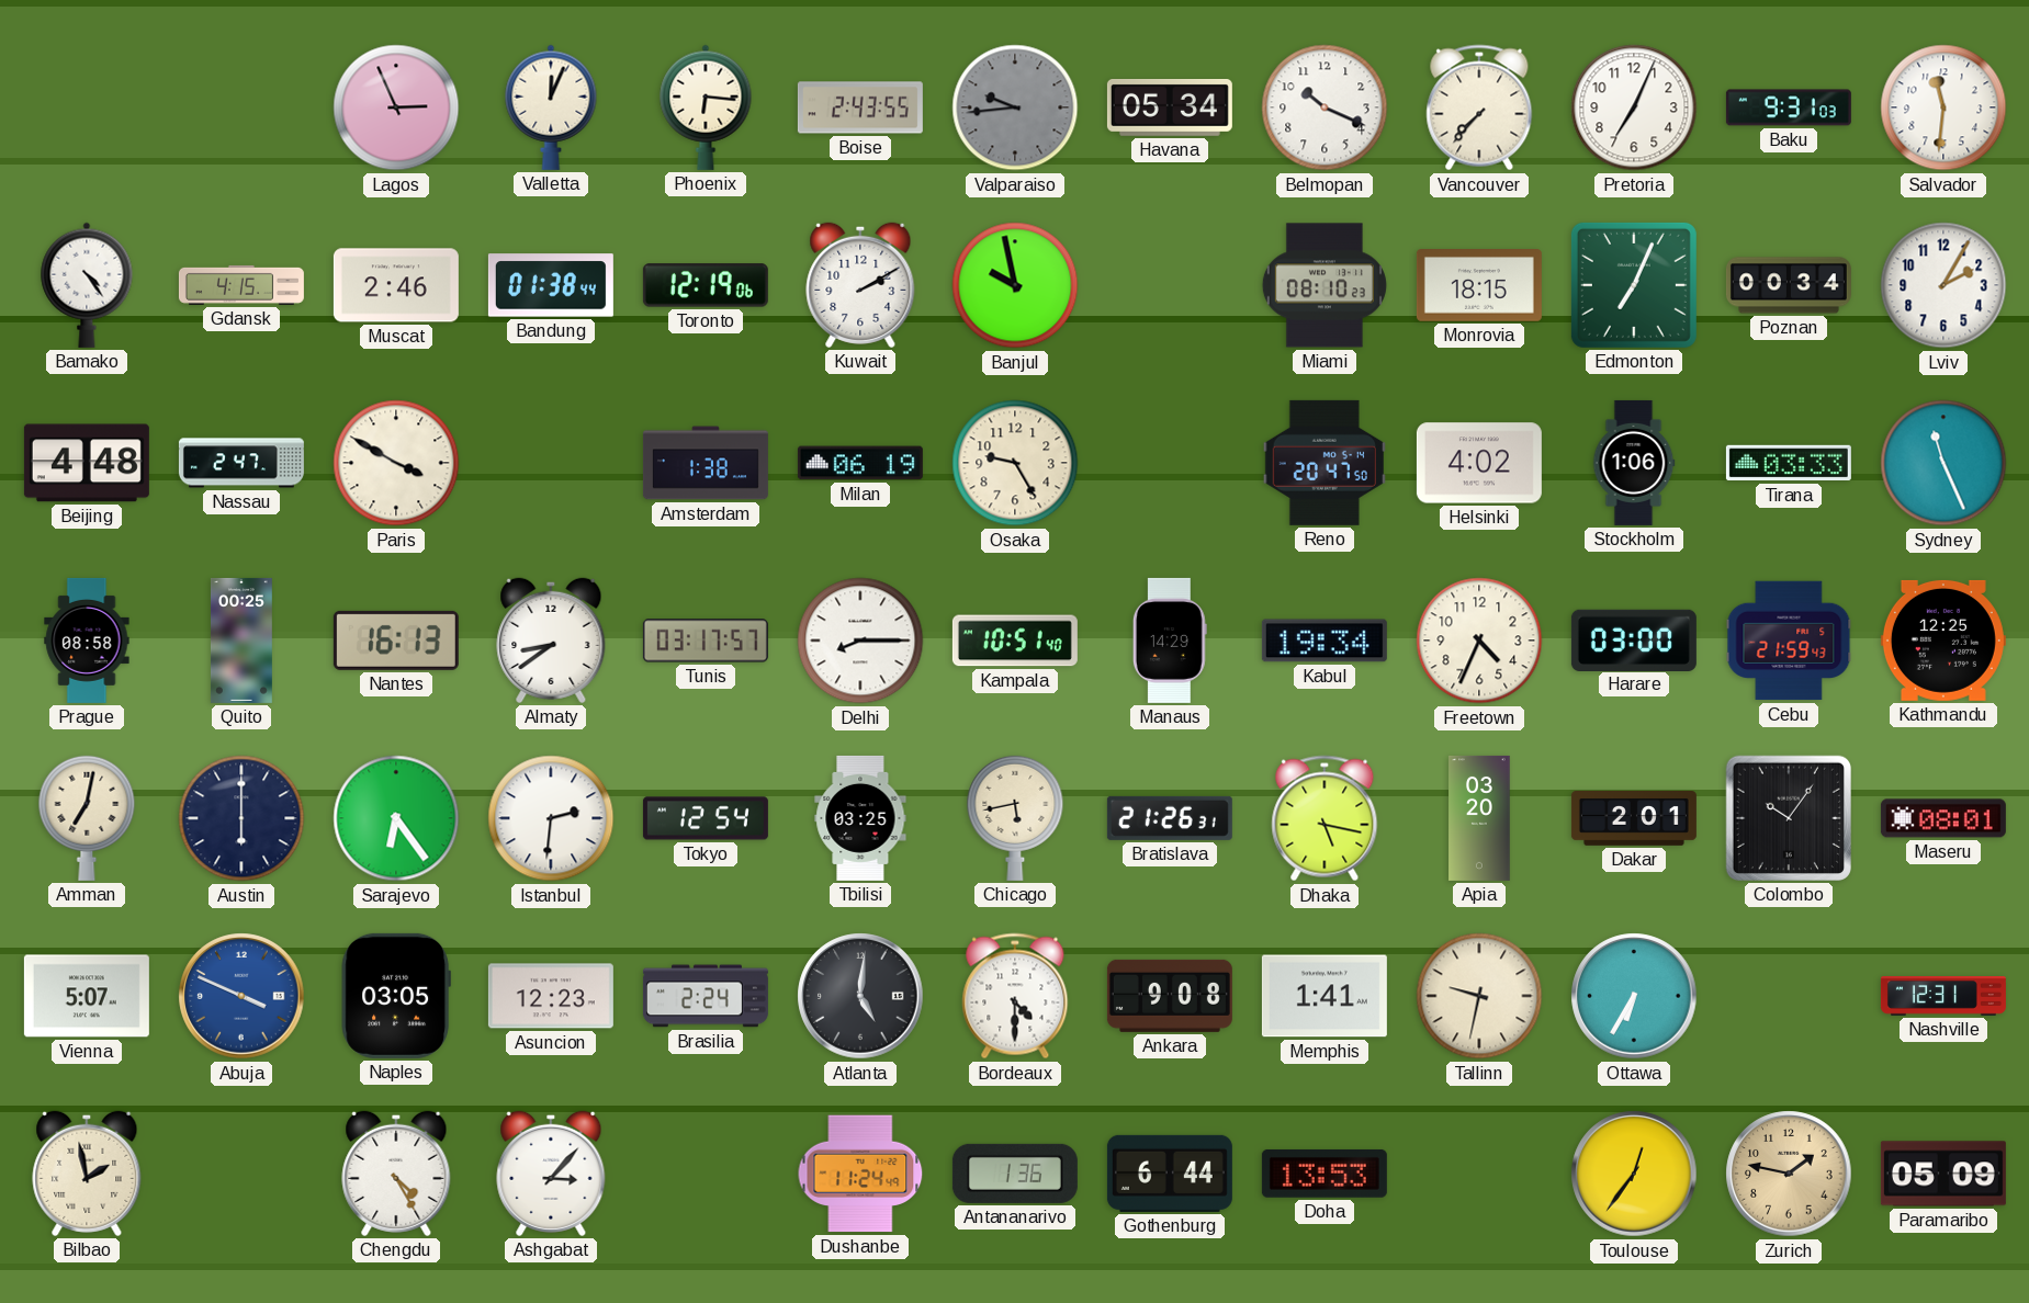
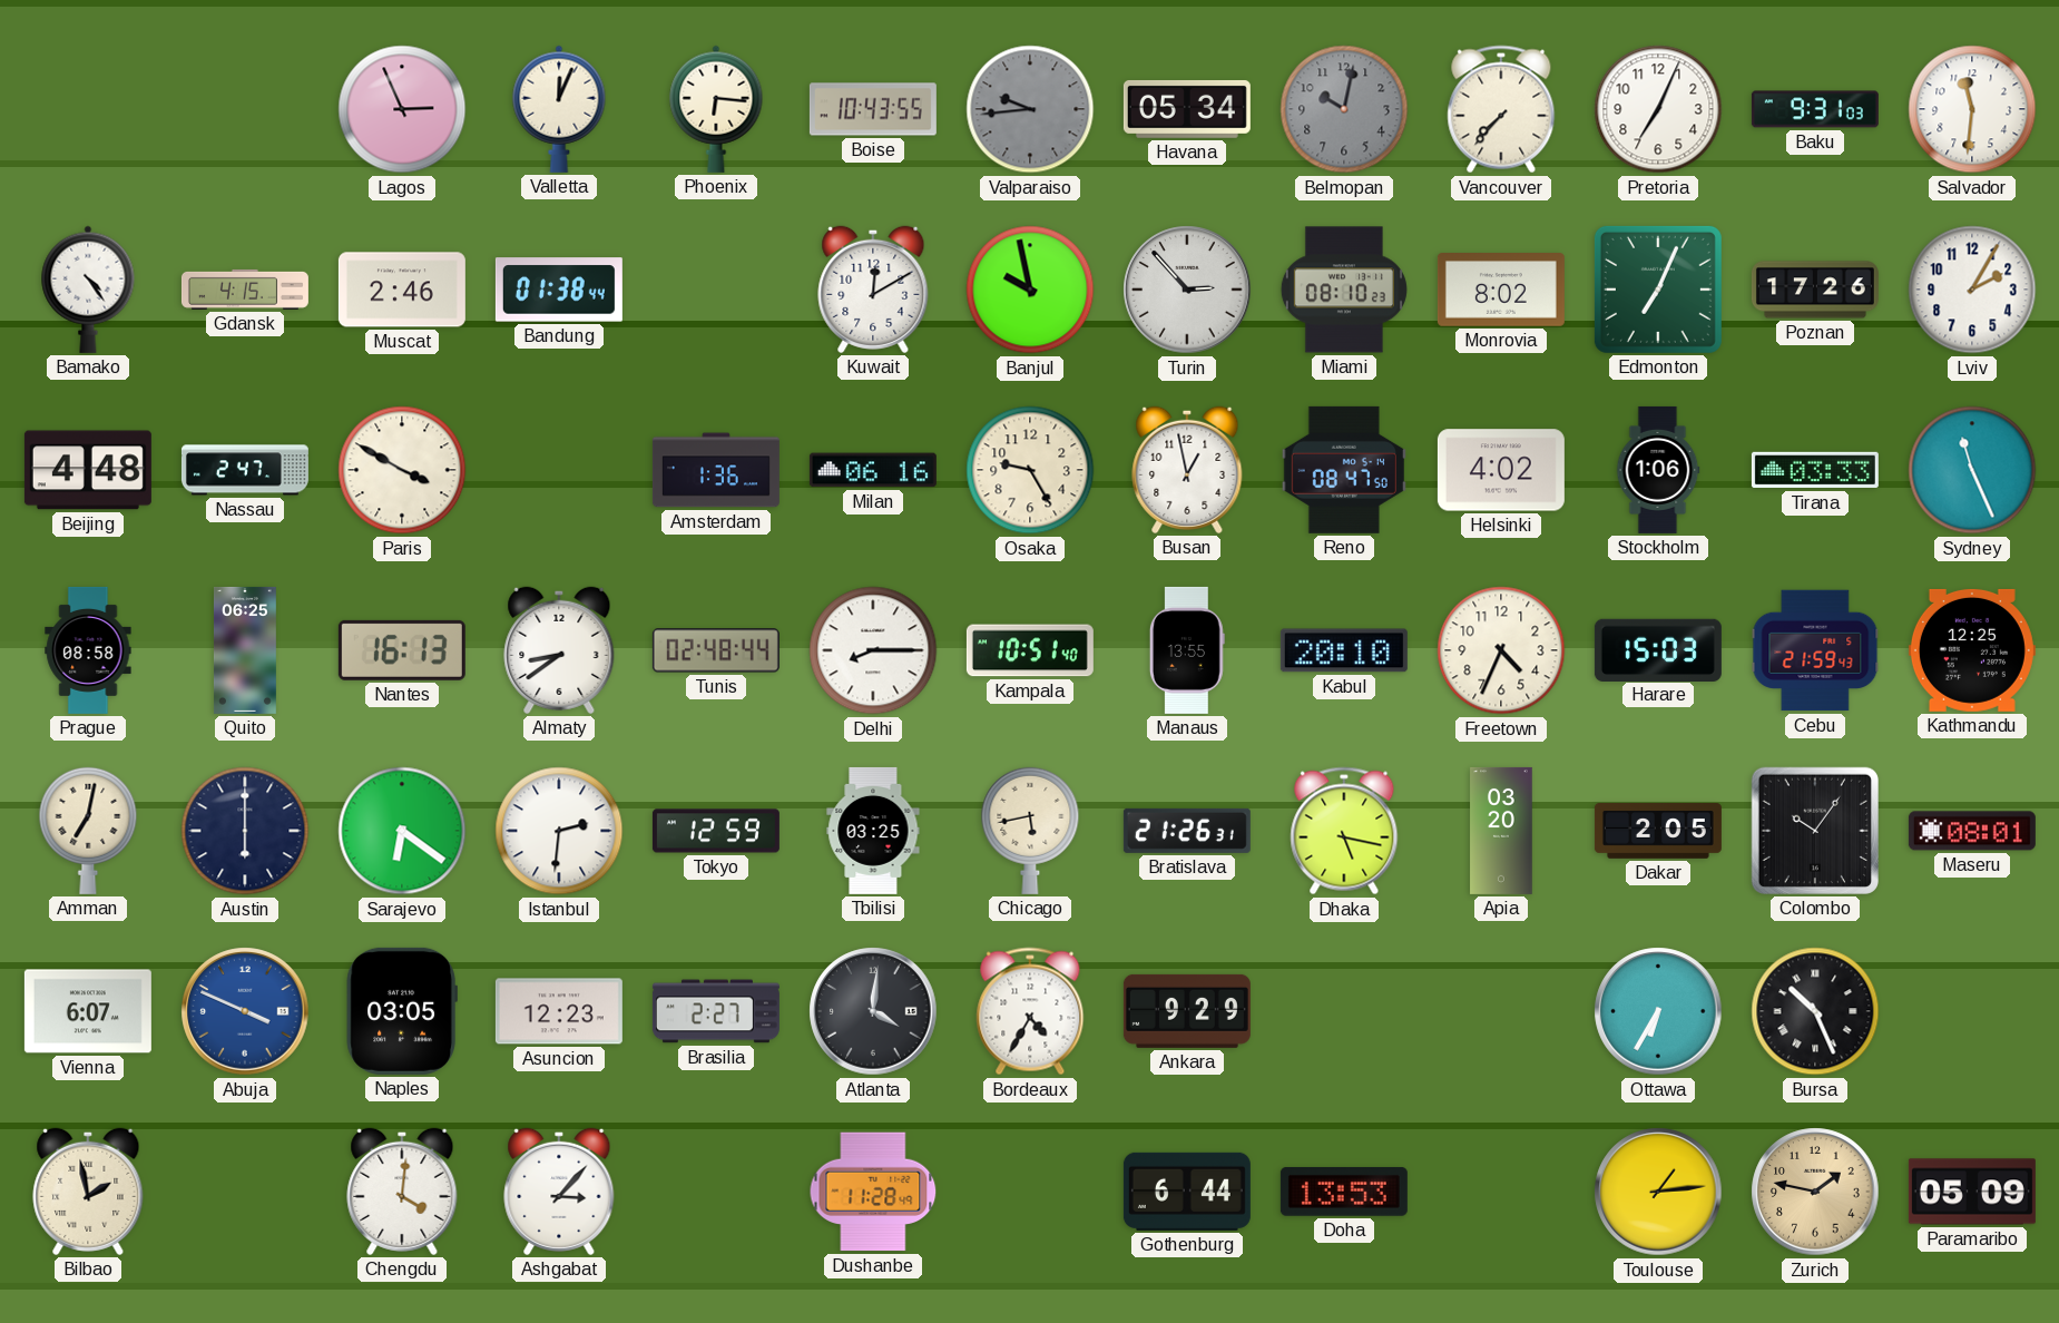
Boise: 2:43 -> 10:43 (873, 109)
Belmopan: 10:19 -> 10:02 (1344, 109)
Belmopan dial: white -> grey (1344, 109)
Toronto: 12:19 -> none (706, 285)
Kuwait: 2:10 -> 12:10 (873, 290)
Turin: none -> 2:53 (1187, 290)
Monrovia: 18:15 -> 8:02 (1501, 291)
Poznan: 00:34 -> 17:26 (1815, 290)
Amsterdam: 1:38 -> 1:36 (716, 470)
Milan: 06:19 -> 06:16 (873, 470)
Busan: none -> 12:58 (1187, 470)
Reno: 20:47 -> 08:47 (1344, 470)
Quito: 00:25 -> 06:25 (245, 650)
Tunis: 03:17 -> 02:48 (716, 650)
Manaus: 14:29 -> 13:55 (1187, 650)
Kabul: 19:34 -> 20:10 (1344, 650)
Harare: 03:00 -> 15:03 (1658, 649)
Sarajevo: 6:24 -> 6:21 (402, 831)
Tokyo: 12:54 -> 12:59 (716, 831)
Dakar: 2:01 -> 2:05 (1658, 832)
Vienna: 5:07 -> 6:07 (88, 1011)
Brasilia: 2:24 -> 2:27 (716, 1011)
Atlanta: 5:01 -> 4:01 (873, 1011)
Bordeaux: 4:30 -> 4:35 (1030, 1011)
Ankara: 9:08 -> 9:29 (1187, 1011)
Memphis: 1:41 -> none (1325, 996)
Tallinn: 9:32 -> none (1479, 996)
Bursa: none -> 10:26 (1815, 1011)
Nashville: 12:31 -> none (1943, 997)
Chengdu: 4:25 -> 4:01 (402, 1192)
Dushanbe: 11:24 -> 11:28 (873, 1192)
Antananarivo: 1:36 -> none (1015, 1174)
Toulouse: 12:36 -> 1:14 (1658, 1192)
